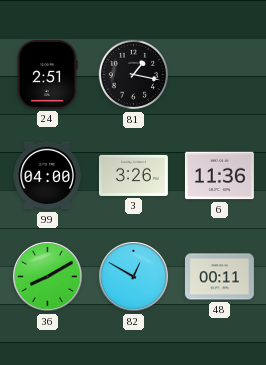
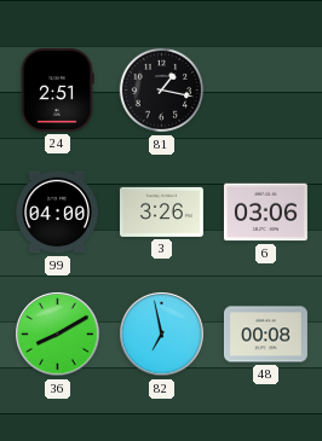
6: 11:36 -> 03:06 (265, 213)
82: 12:50 -> 6:58 (162, 335)
48: 00:11 -> 00:08 (265, 335)
